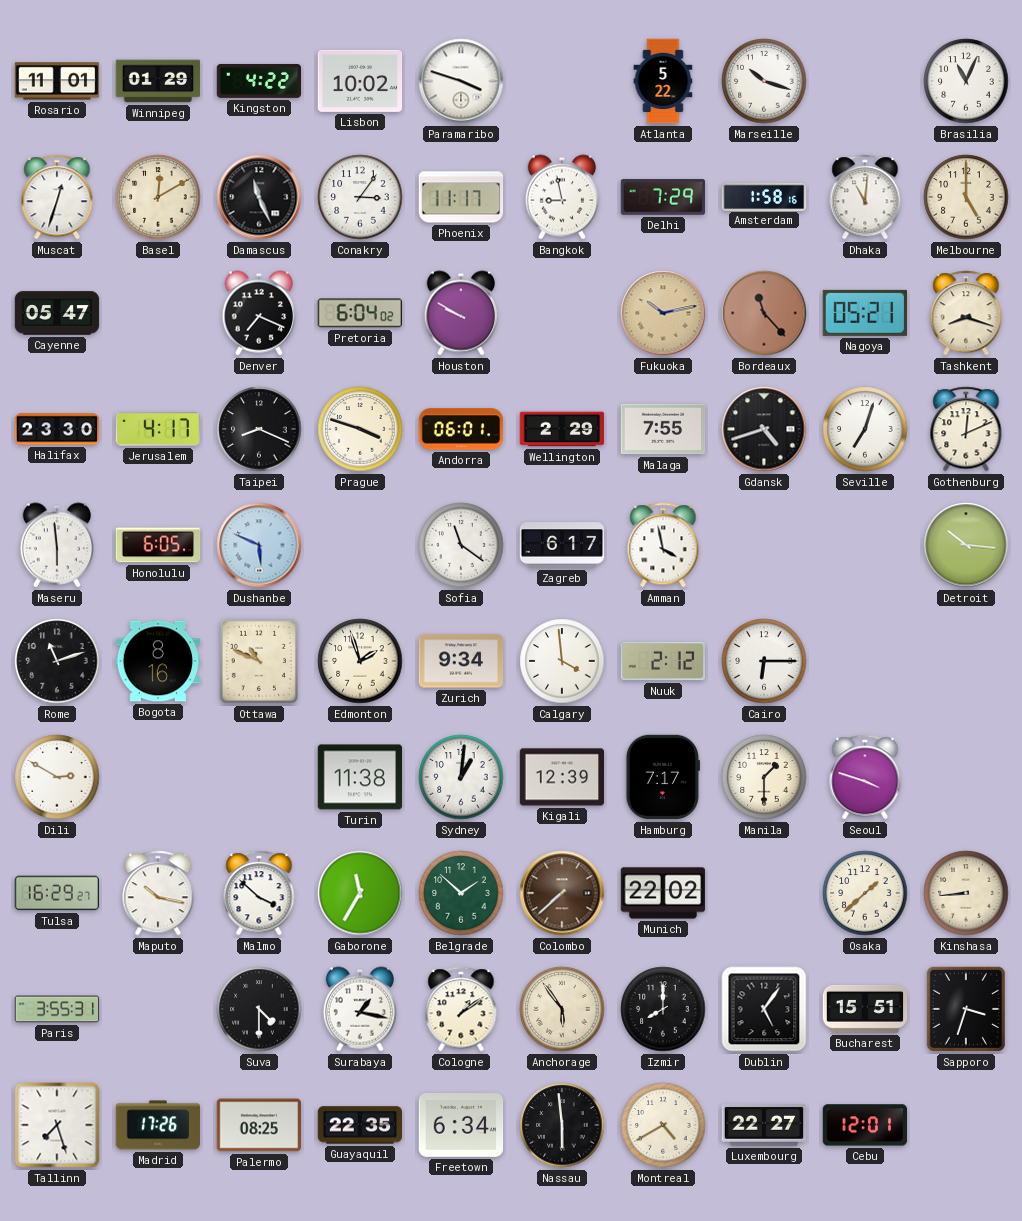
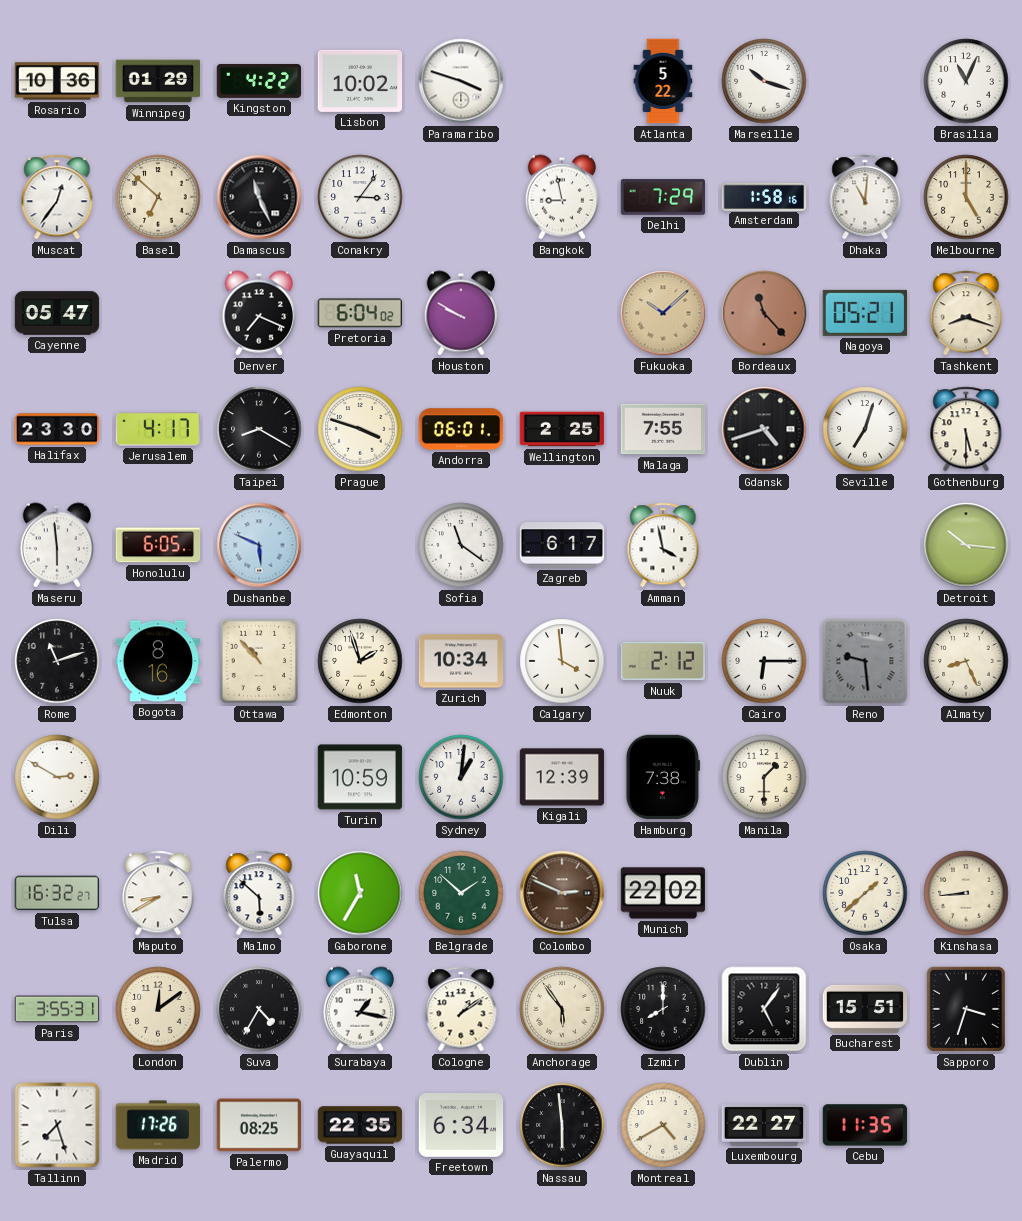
Rosario: 11:01 -> 10:36 (57, 81)
Muscat: 12:33 -> 12:36 (57, 197)
Basel: 12:10 -> 6:52 (158, 197)
Phoenix: 11:17 -> none (461, 197)
Fukuoka: 10:13 -> 10:08 (663, 313)
Taipei: 8:19 -> 8:20 (259, 429)
Wellington: 2:29 -> 2:25 (562, 429)
Gothenburg: 12:11 -> 5:30 (966, 429)
Ottawa: 10:49 -> 10:53 (259, 661)
Zurich: 9:34 -> 10:34 (461, 661)
Reno: none -> 9:29 (865, 661)
Almaty: none -> 8:26 (966, 661)
Turin: 11:38 -> 10:59 (360, 777)
Hamburg: 7:17 -> 7:38 (663, 777)
Seoul: 3:48 -> none (865, 777)
Tulsa: 16:29 -> 16:32 (57, 893)
Maputo: 10:17 -> 8:40 (158, 893)
Malmo: 3:52 -> 5:52 (259, 893)
Colombo: 7:38 -> 2:49 (562, 893)
London: none -> 12:09 (158, 1009)
Suva: 4:30 -> 4:35 (259, 1009)
Cebu: 12:01 -> 11:35 (865, 1125)
